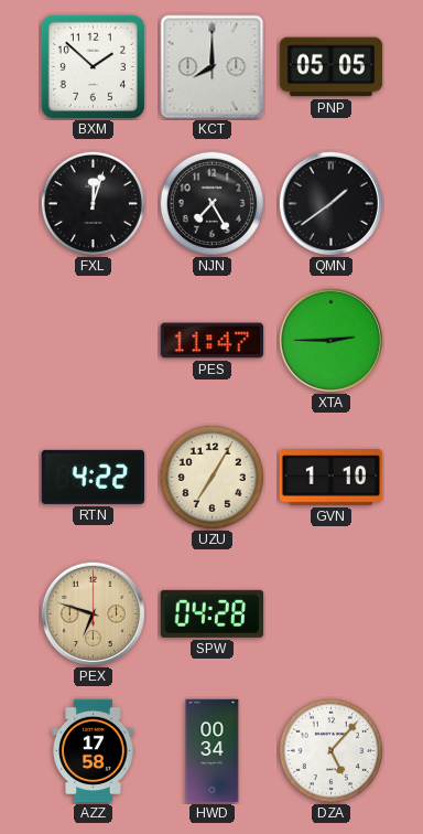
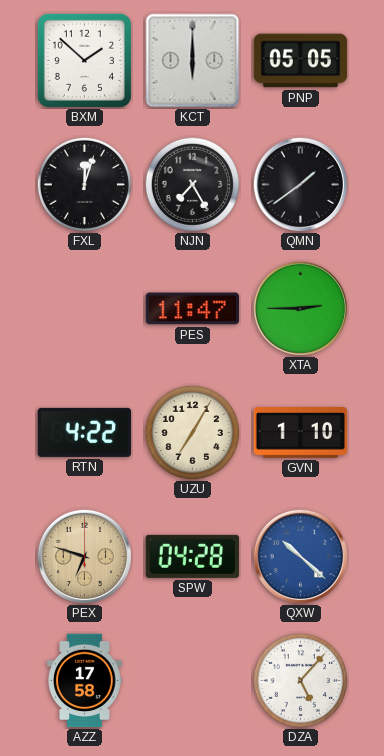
KCT: 8:00 -> 6:00 (193, 61)
QXW: none -> 10:22 (300, 556)
HWD: 00:34 -> none (213, 751)
